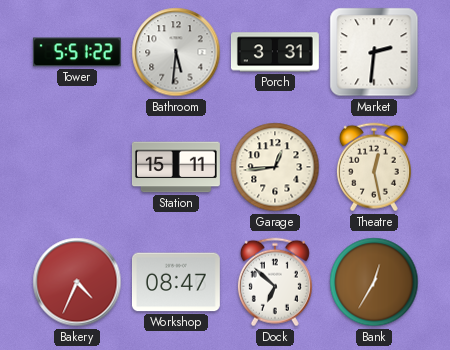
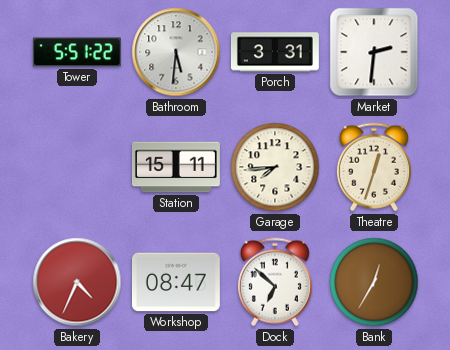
Garage: 12:44 -> 7:44 (275, 167)
Theatre: 12:28 -> 12:33 (374, 167)
